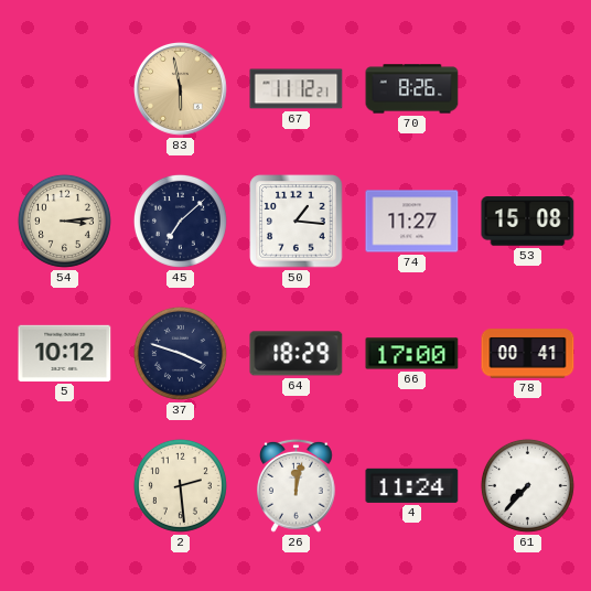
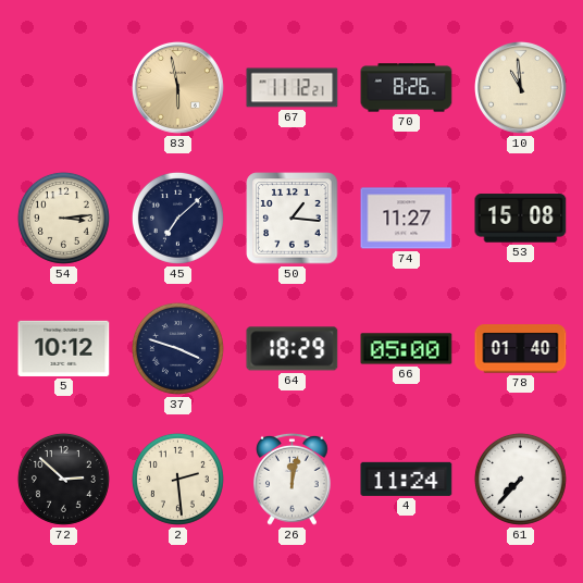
10: none -> 10:59 (521, 88)
66: 17:00 -> 05:00 (407, 349)
78: 00:41 -> 01:40 (521, 349)
72: none -> 2:52 (63, 479)
